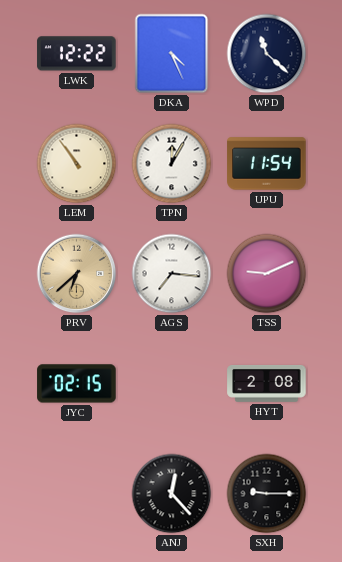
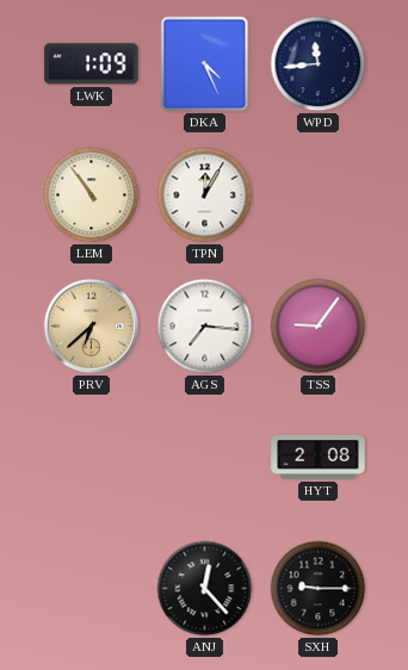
LWK: 12:22 -> 1:09 (92, 64)
WPD: 11:22 -> 11:44 (319, 64)
UPU: 11:54 -> none (267, 164)
TSS: 9:11 -> 9:06 (319, 327)
JYC: 02:15 -> none (77, 384)
